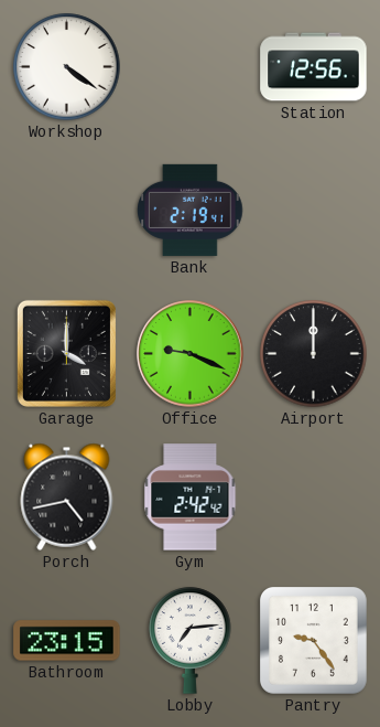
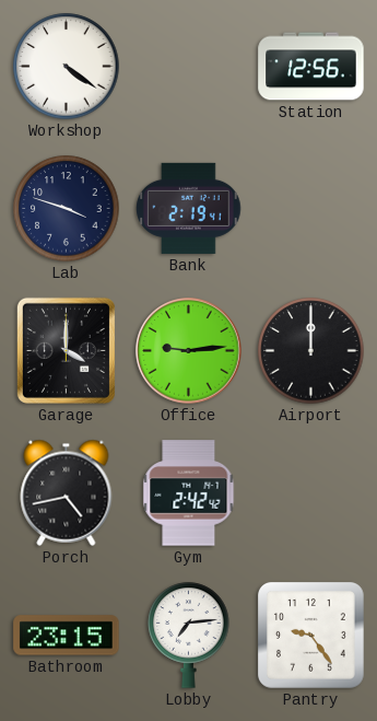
Lab: none -> 3:48 (67, 209)
Office: 9:19 -> 9:14 (189, 351)
